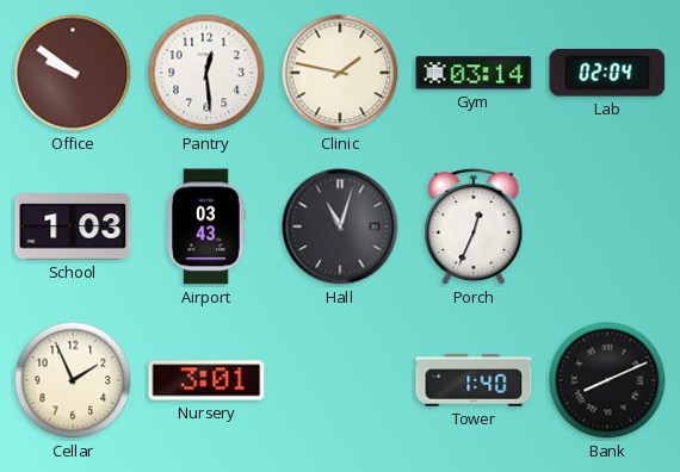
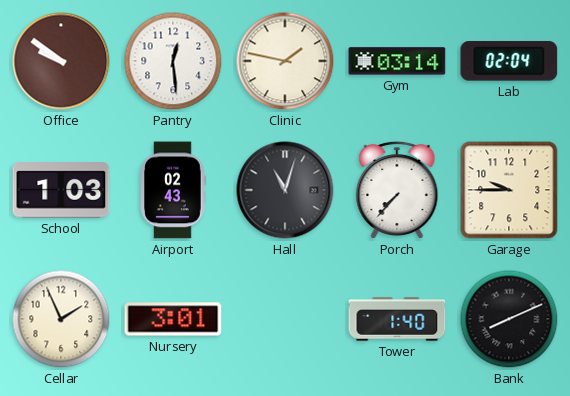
Airport: 03:43 -> 02:43 (173, 190)
Porch: 12:34 -> 7:37 (397, 190)
Garage: none -> 9:45 (509, 190)
